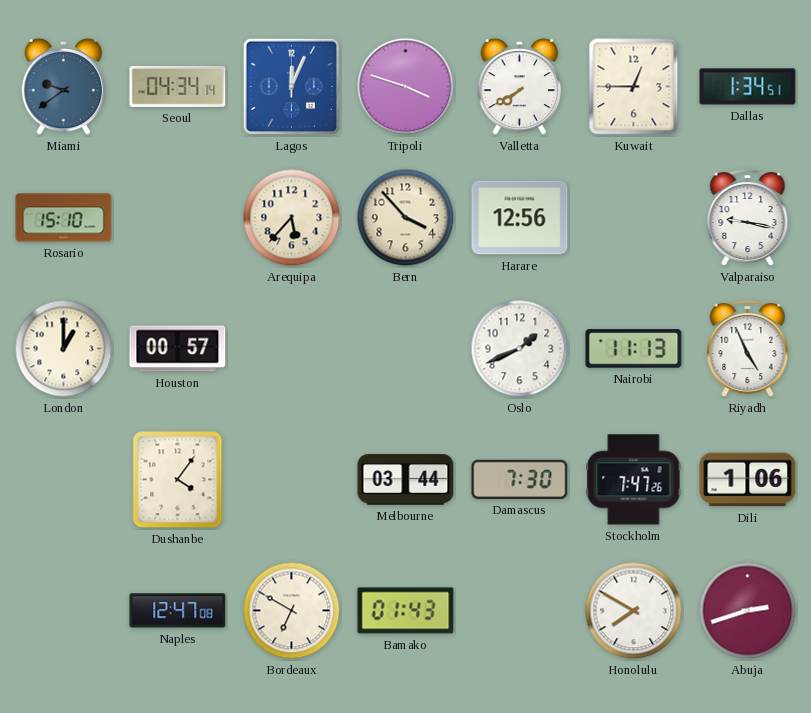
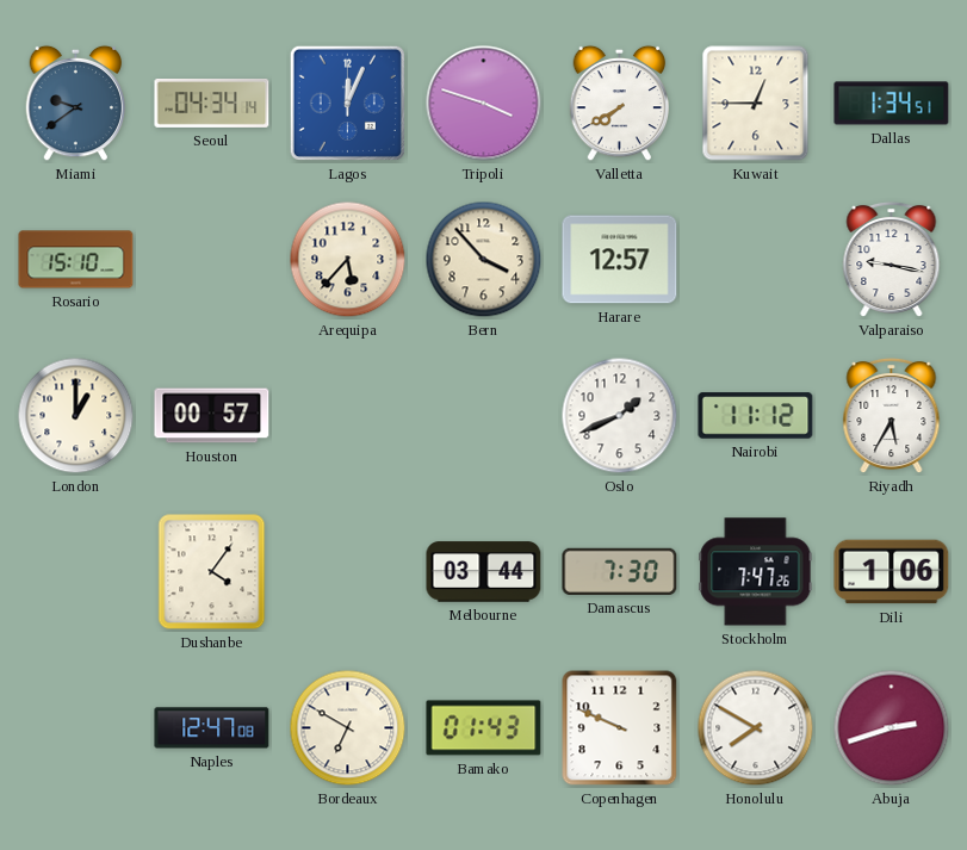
Harare: 12:56 -> 12:57 (620, 260)
Nairobi: 11:13 -> 11:12 (756, 416)
Riyadh: 4:56 -> 5:35 (892, 416)
Copenhagen: none -> 9:49 (620, 728)
